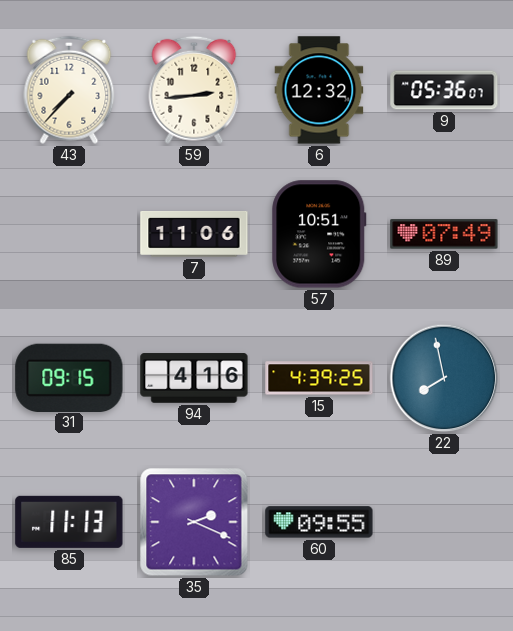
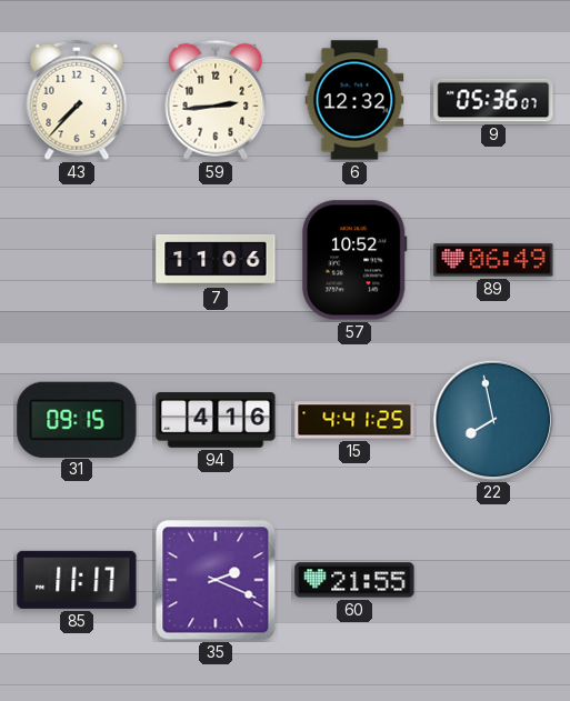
57: 10:51 -> 10:52 (354, 260)
89: 07:49 -> 06:49 (493, 260)
15: 4:39 -> 4:41 (354, 420)
85: 11:13 -> 11:17 (77, 580)
60: 09:55 -> 21:55 (354, 580)
